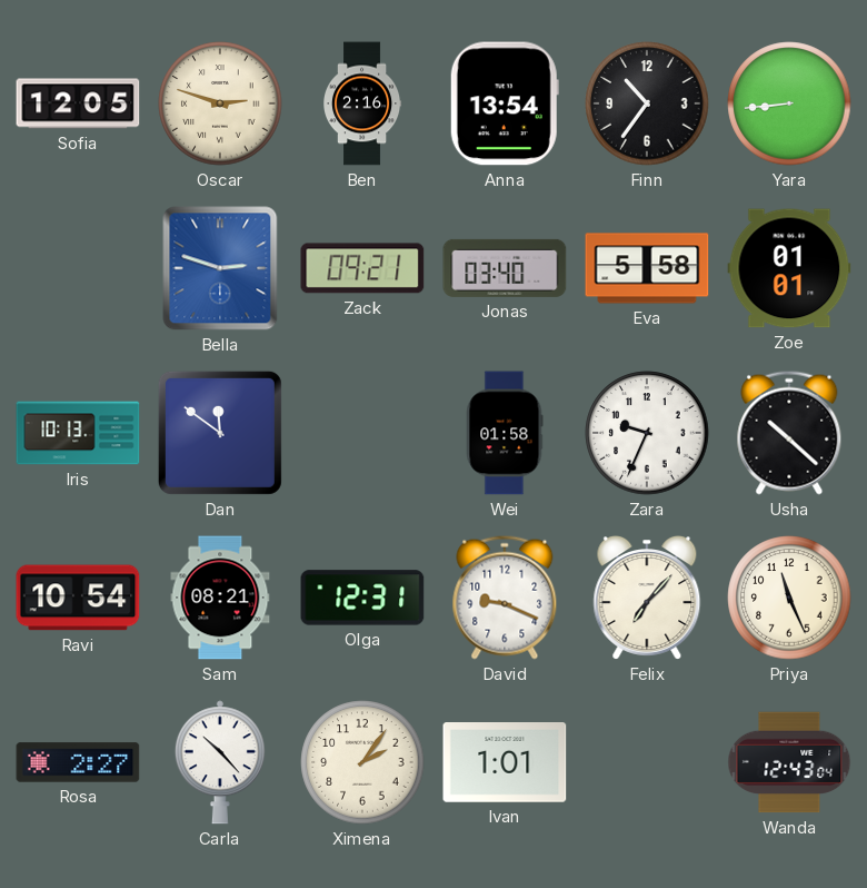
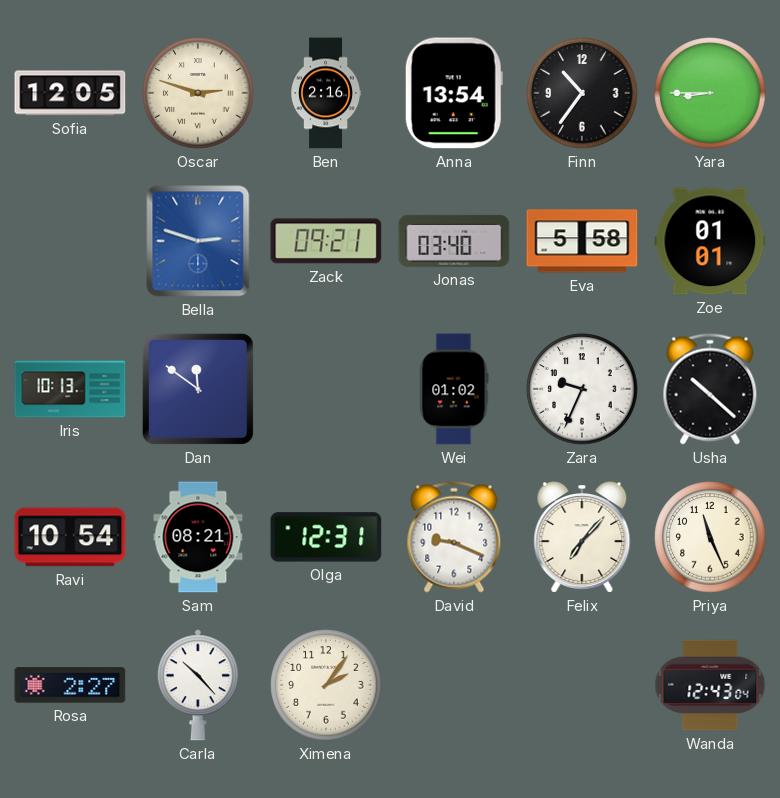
Yara: 8:44 -> 8:45 (710, 93)
Wei: 01:58 -> 01:02 (454, 389)
Ivan: 1:01 -> none (505, 763)
